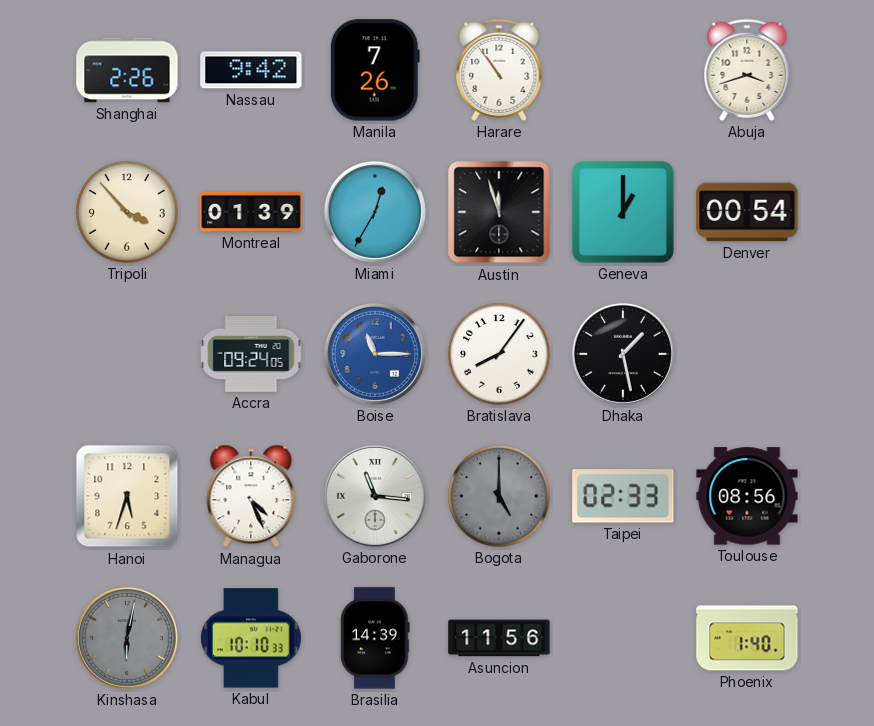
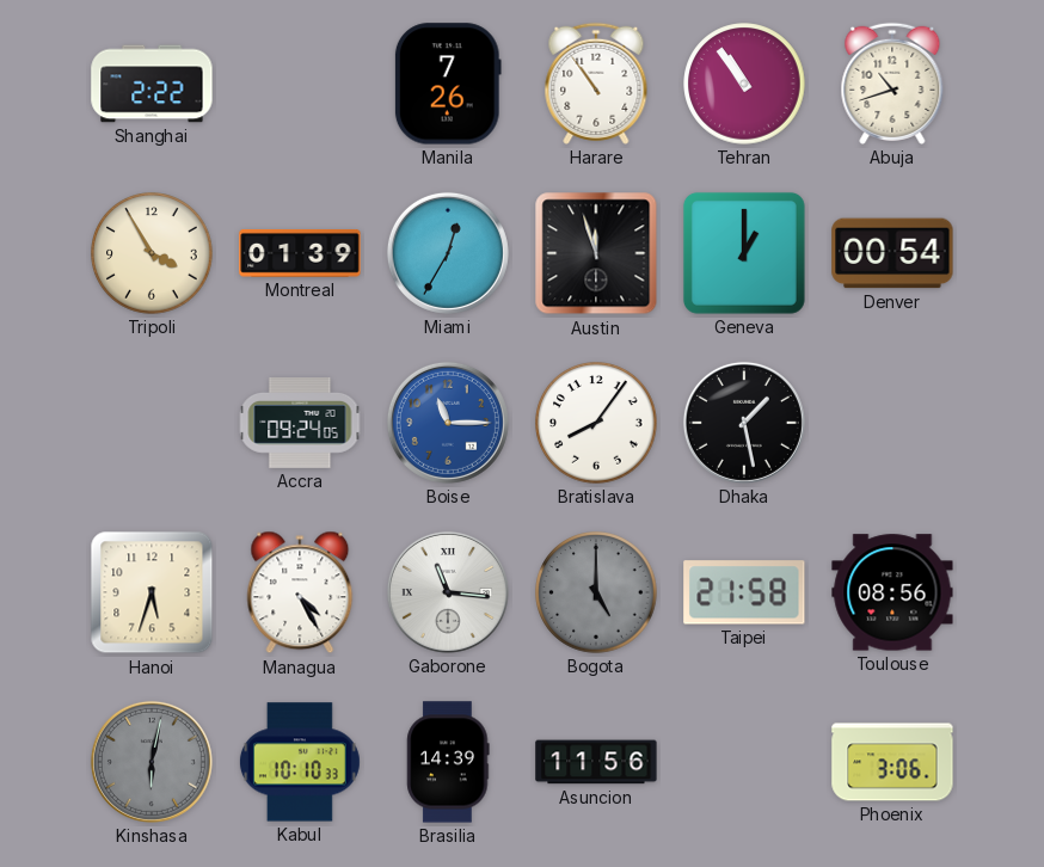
Shanghai: 2:26 -> 2:22 (152, 84)
Nassau: 9:42 -> none (251, 70)
Tehran: none -> 10:54 (744, 84)
Abuja: 3:42 -> 10:42 (892, 84)
Tripoli: 3:53 -> 3:55 (152, 253)
Managua: 4:26 -> 4:25 (300, 592)
Taipei: 02:33 -> 21:58 (744, 592)
Phoenix: 1:40 -> 3:06 (892, 762)
